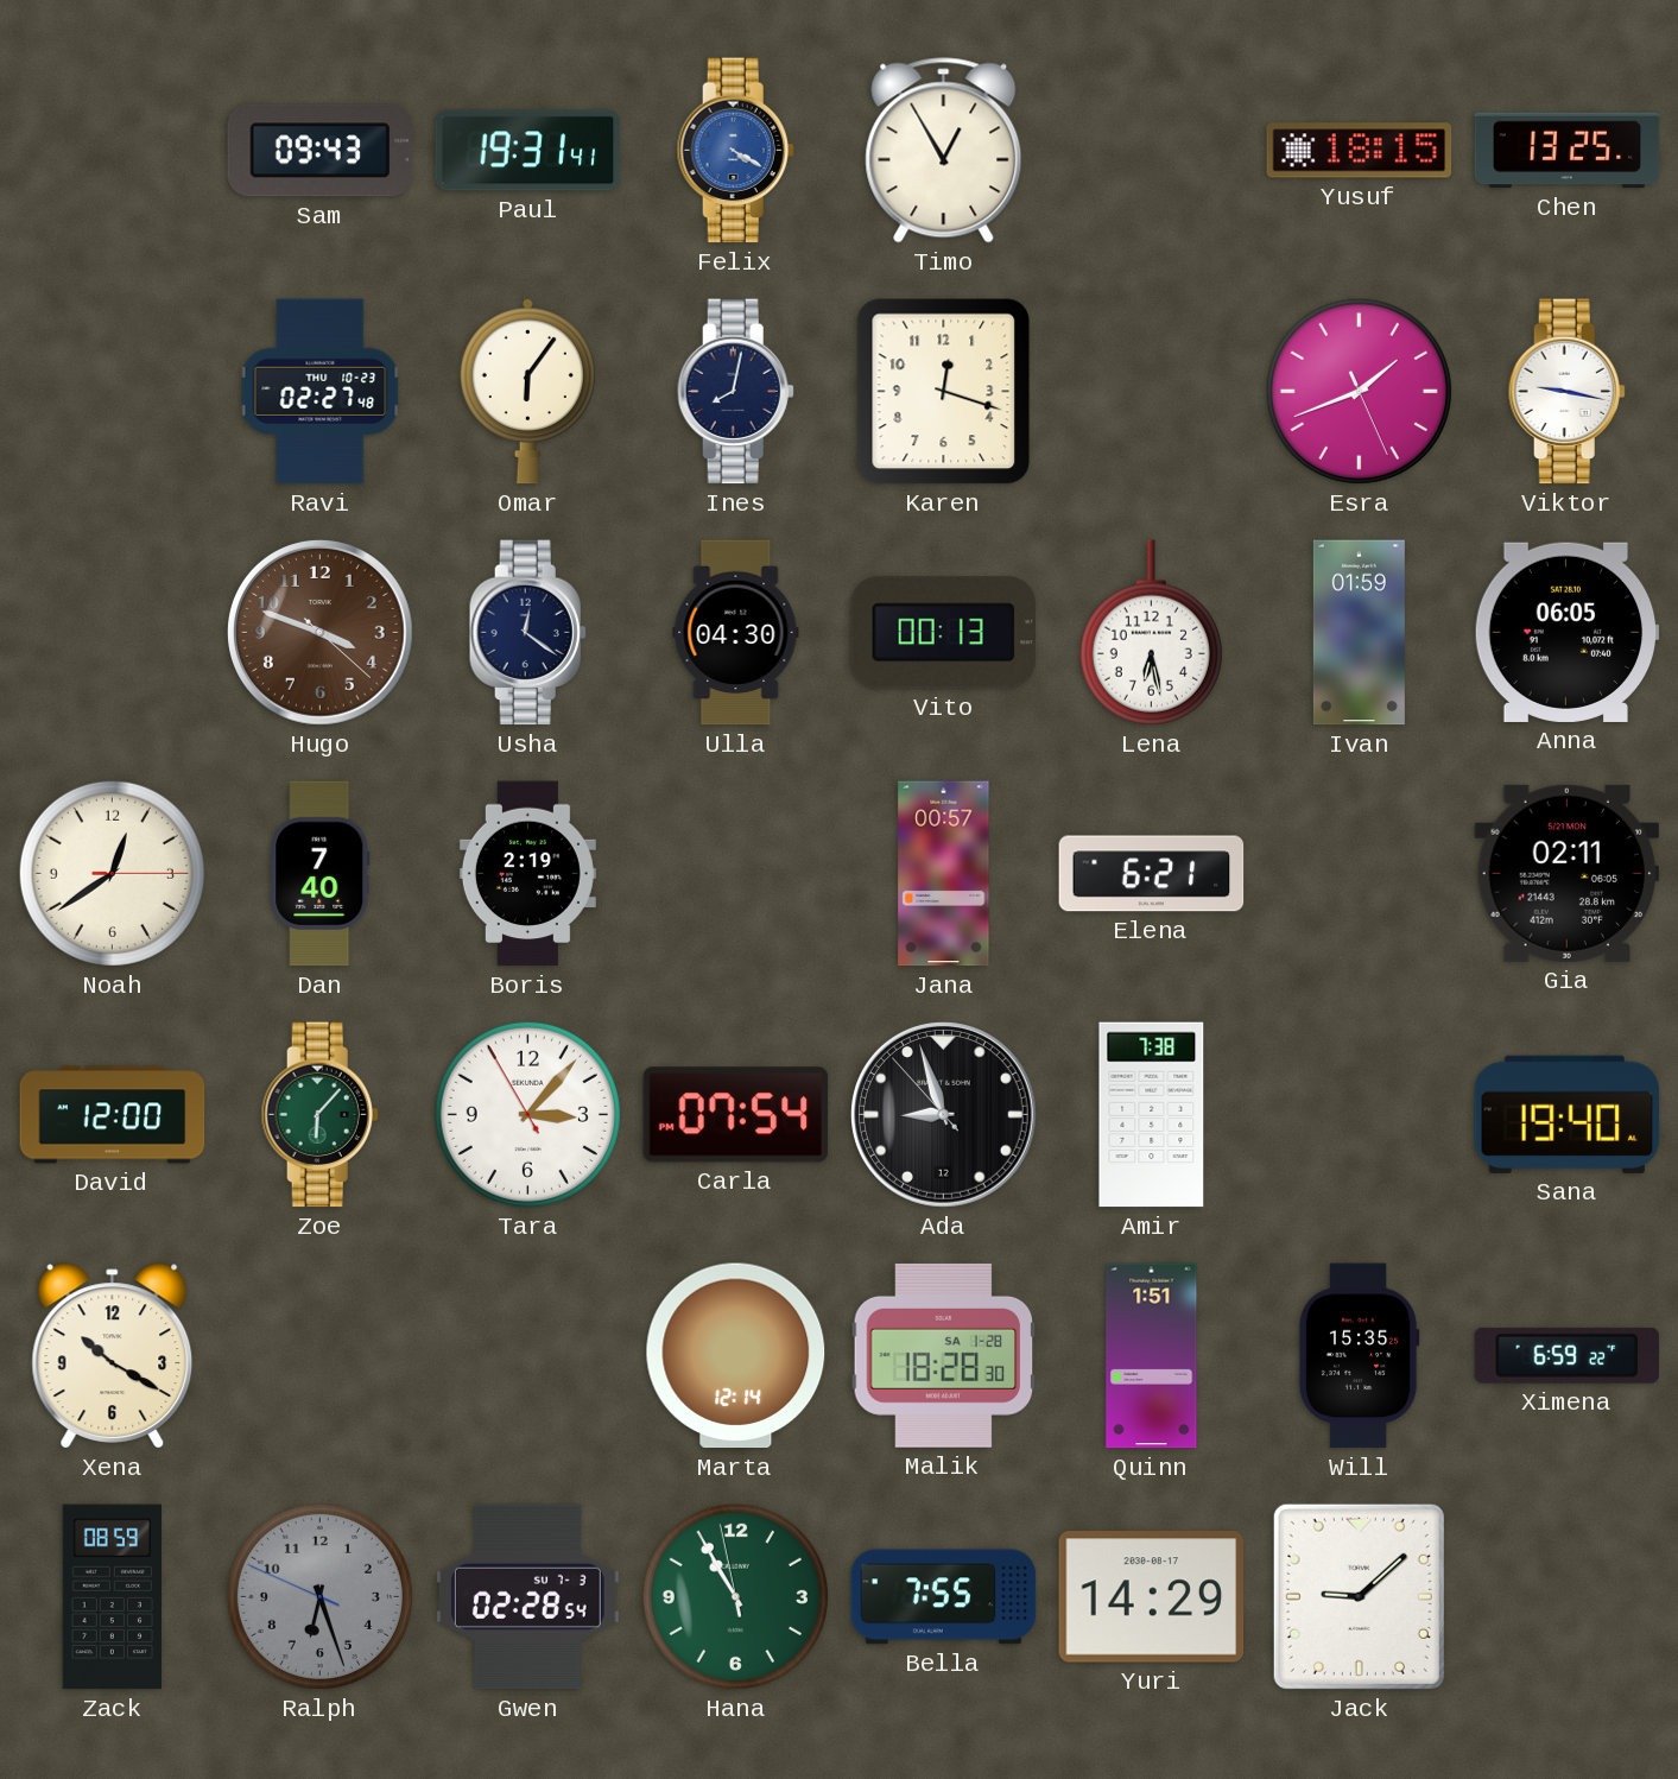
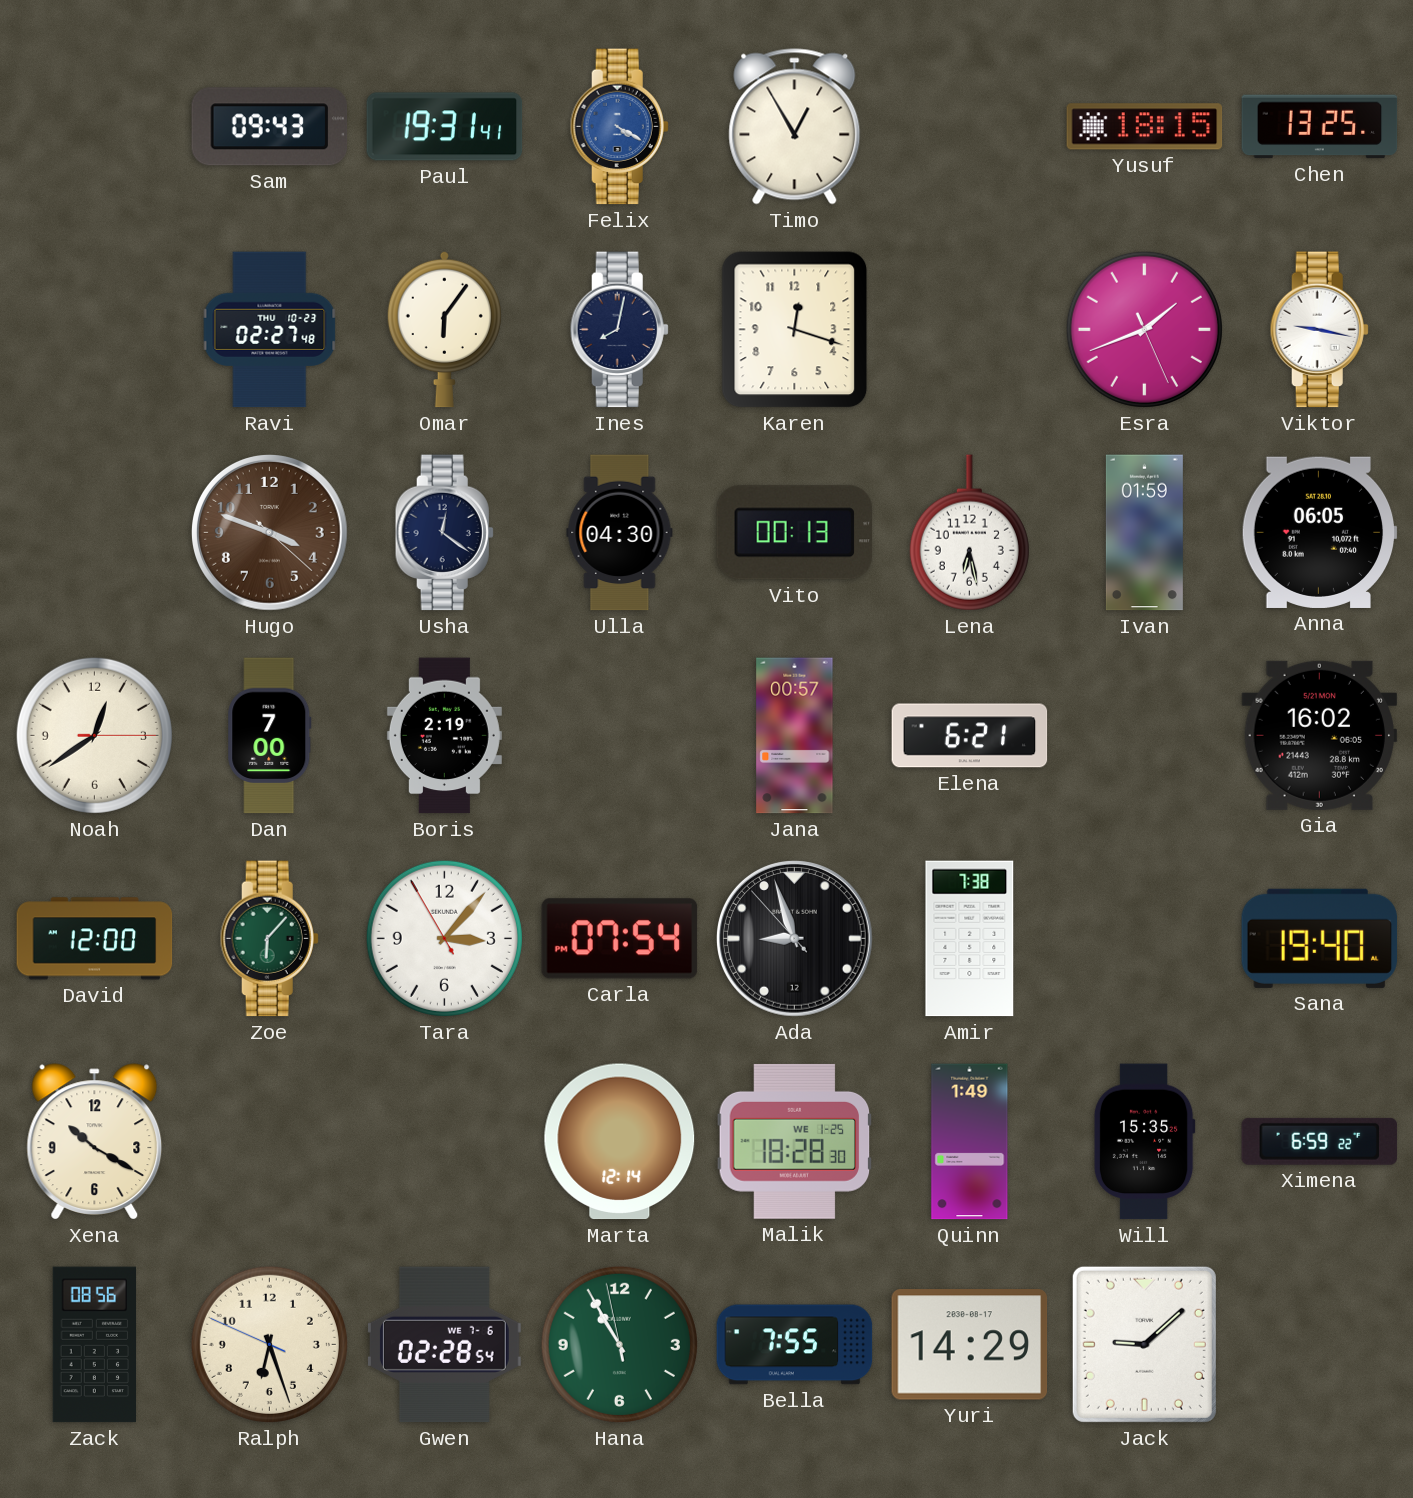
Dan: 7:40 -> 7:00 (270, 736)
Gia: 02:11 -> 16:02 (1320, 735)
Malik date: SA 1-28 -> WE 1-25 (795, 1141)
Quinn: 1:51 -> 1:49 (970, 1142)
Zack: 08:59 -> 08:56 (95, 1345)
Ralph dial: grey -> cream (269, 1344)
Gwen date: SU 7-3 -> WE 7-6 (444, 1345)
